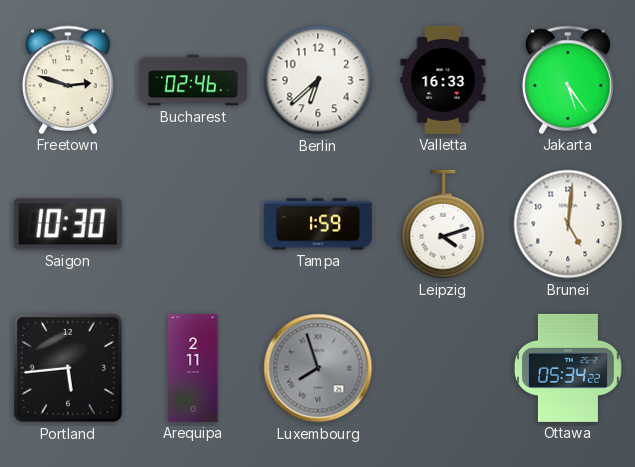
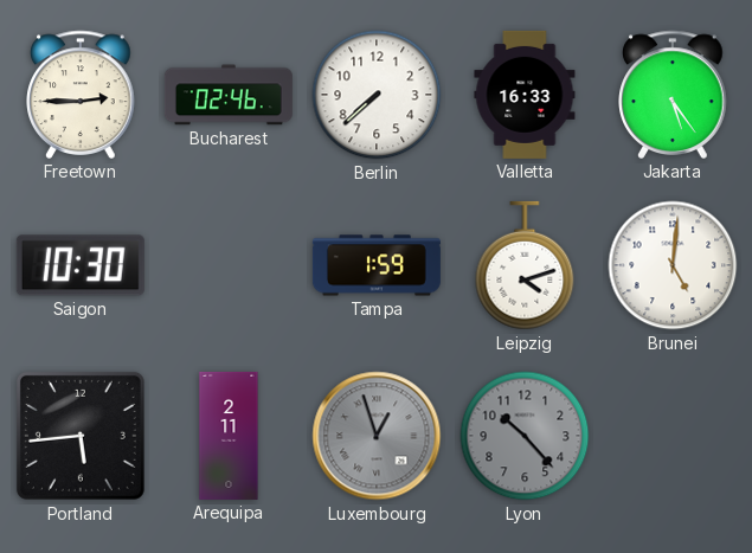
Freetown: 2:48 -> 2:45 (81, 95)
Berlin: 6:38 -> 7:38 (377, 95)
Luxembourg: 7:57 -> 12:57 (377, 436)
Lyon: none -> 10:23 (525, 436)
Ottawa: 05:34 -> none (568, 368)
